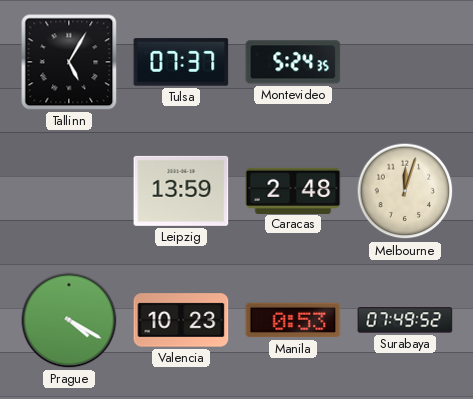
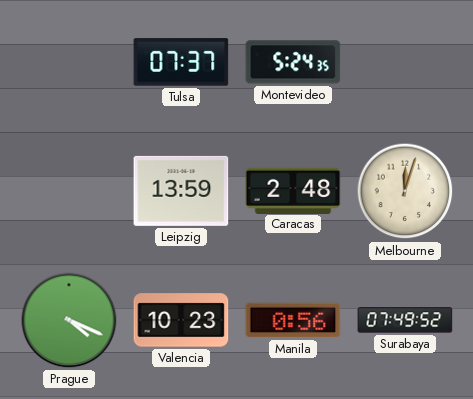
Tallinn: 5:05 -> none (69, 62)
Prague: 4:20 -> 4:19 (69, 320)
Manila: 0:53 -> 0:56 (293, 320)
